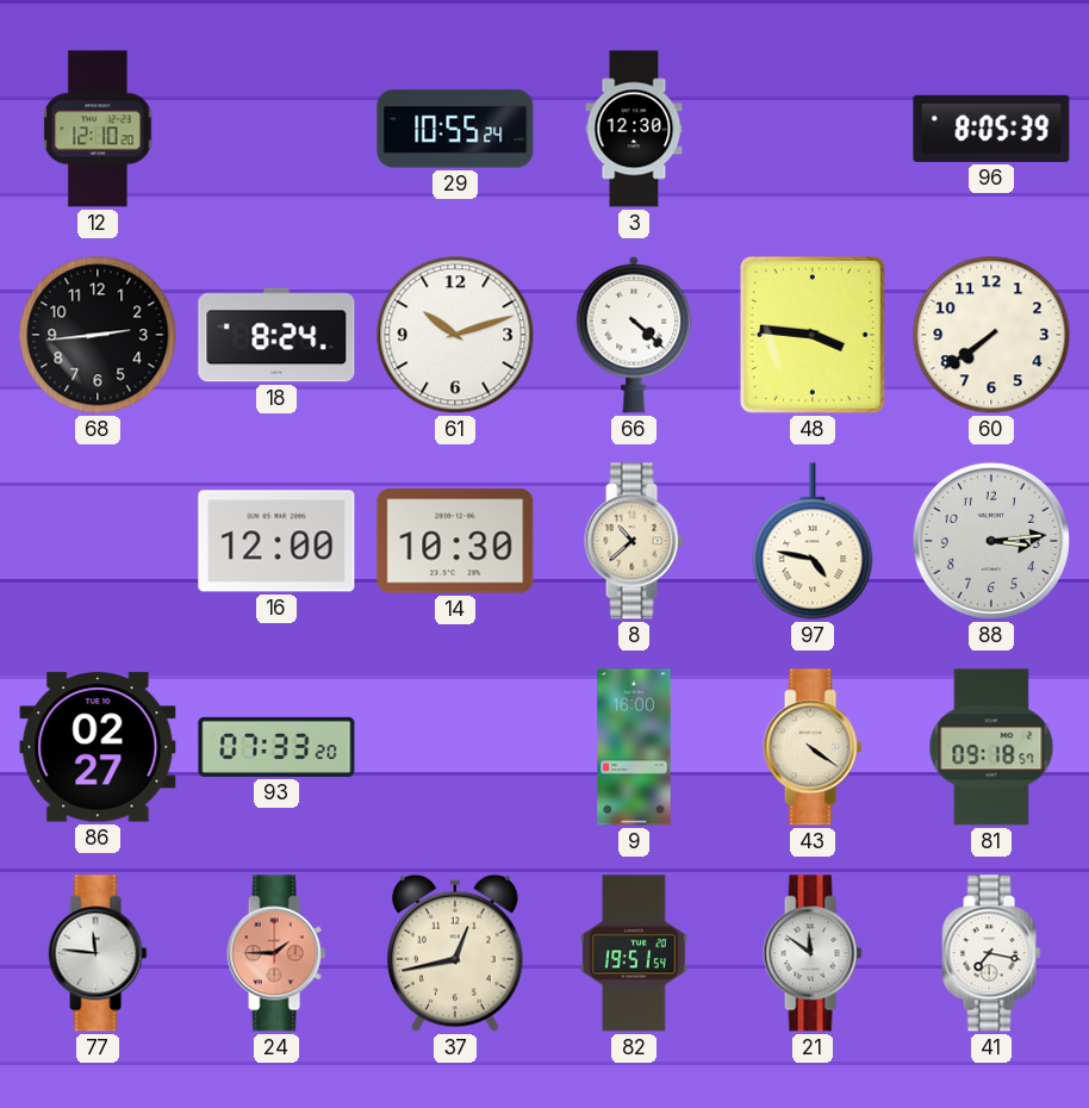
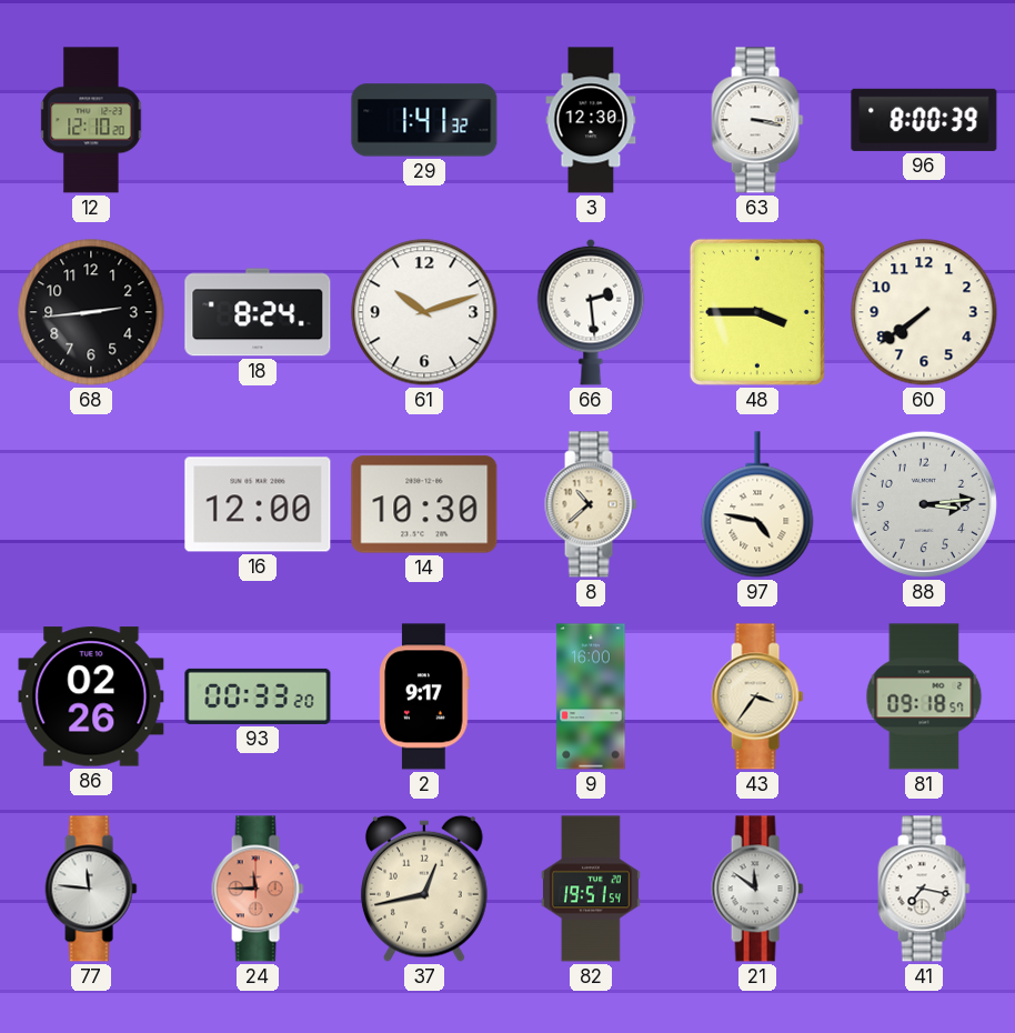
29: 10:55 -> 1:41 (424, 120)
63: none -> 3:17 (757, 120)
96: 8:05 -> 8:00 (924, 120)
66: 4:22 -> 2:29 (591, 312)
48: 3:46 -> 3:45 (757, 312)
86: 02:27 -> 02:26 (91, 696)
93: 07:33 -> 00:33 (258, 696)
2: none -> 9:17 (424, 696)
43: 4:21 -> 3:36 (757, 696)
24: 1:45 -> 11:45 (258, 889)
